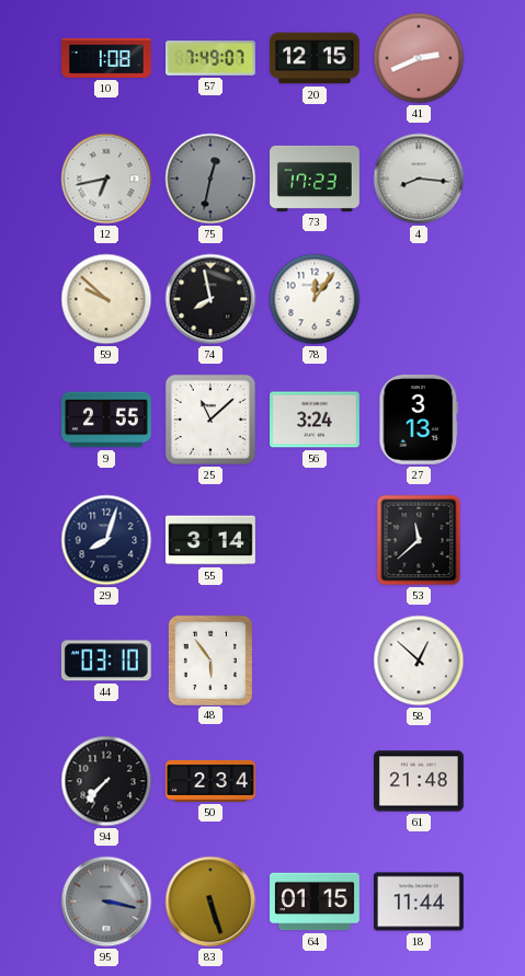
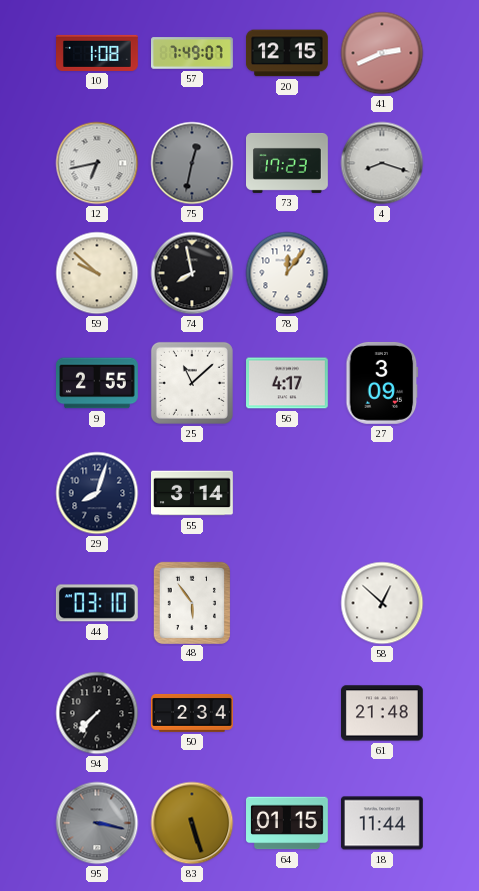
4: 8:16 -> 8:18 (382, 163)
56: 3:24 -> 4:17 (288, 383)
27: 3:13 -> 3:09 (382, 383)
53: 11:38 -> none (419, 540)
